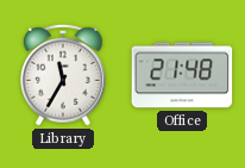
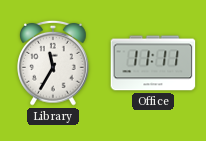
Office: 21:48 -> 11:11 (153, 63)
